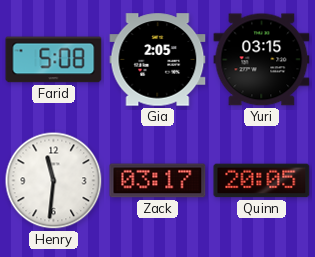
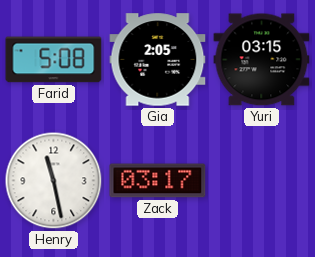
Henry: 11:31 -> 11:28 (54, 181)
Quinn: 20:05 -> none (262, 181)
